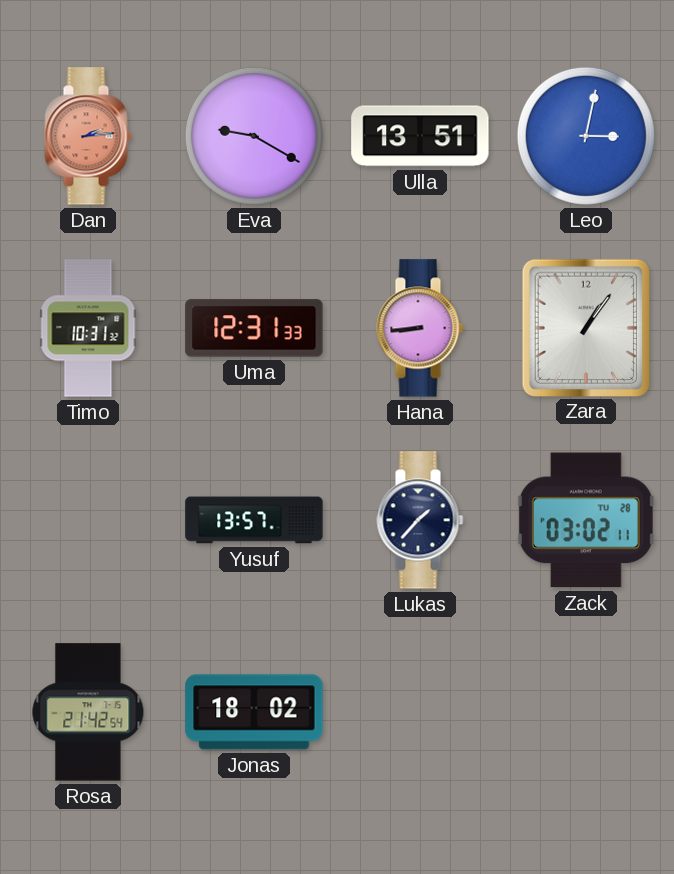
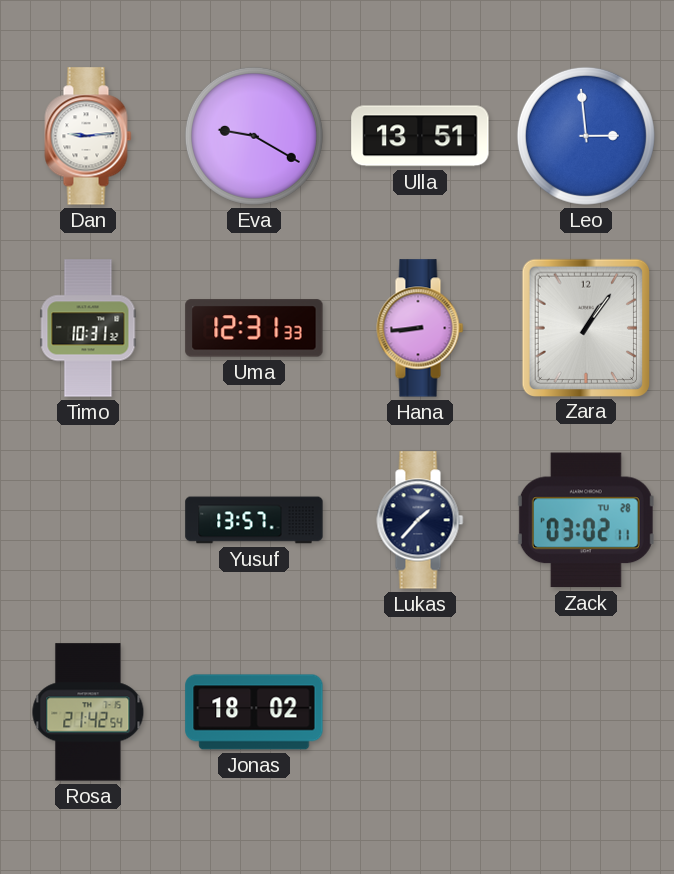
Dan: 2:14 -> 9:14 (88, 136)
Dan dial: salmon -> white (88, 136)
Leo: 3:02 -> 2:59 (586, 136)
